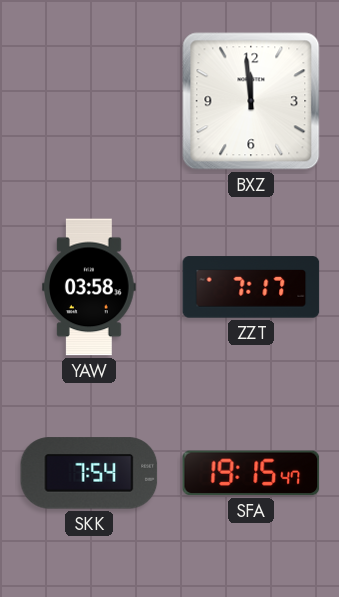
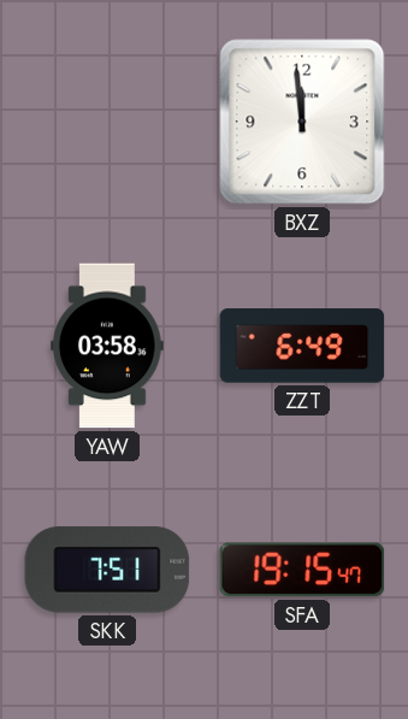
ZZT: 7:17 -> 6:49 (302, 346)
SKK: 7:54 -> 7:51 (107, 570)
